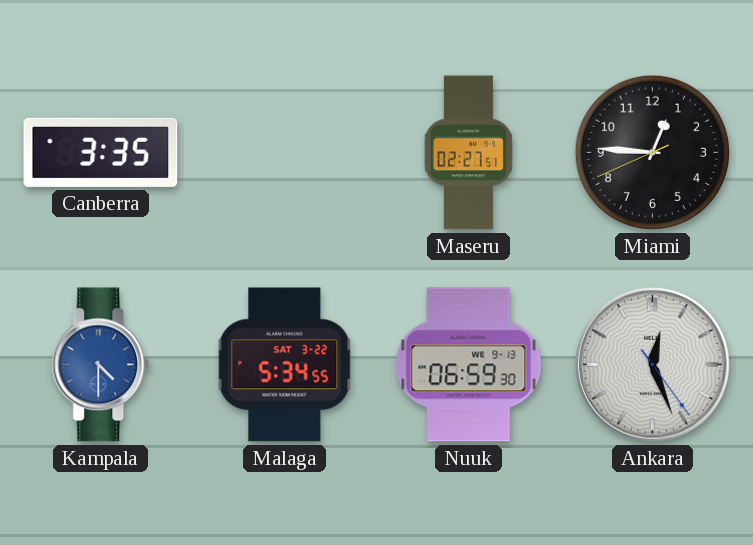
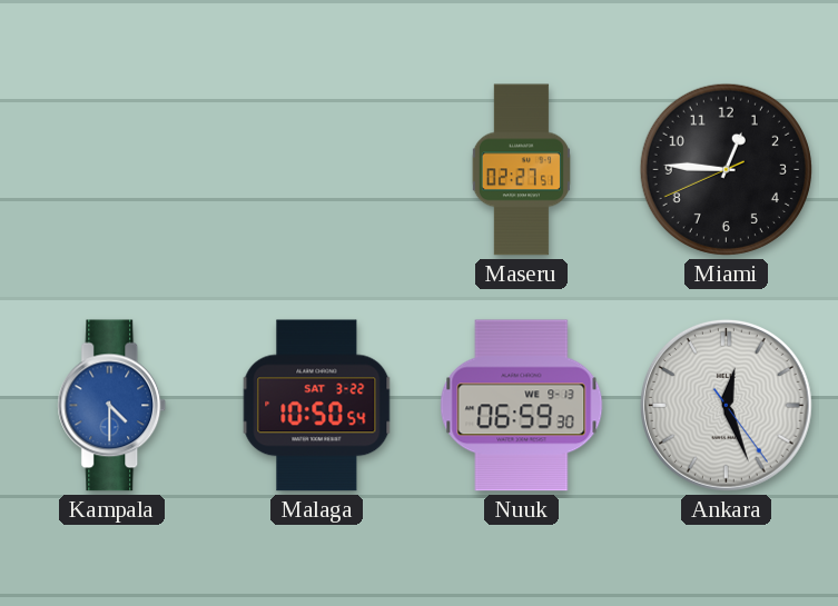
Canberra: 3:35 -> none (101, 152)
Malaga: 5:34 -> 10:50 (317, 406)
